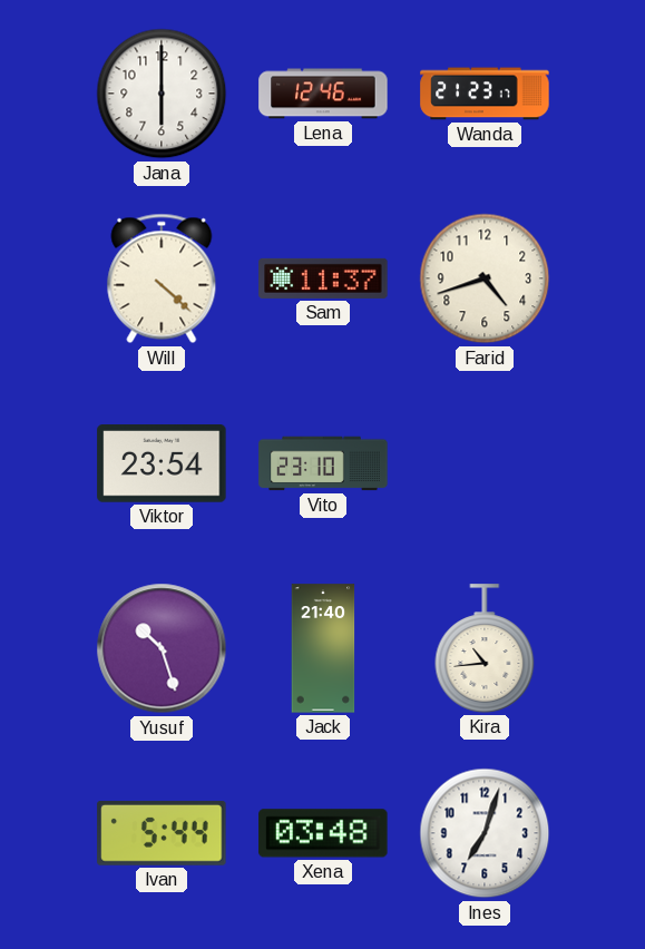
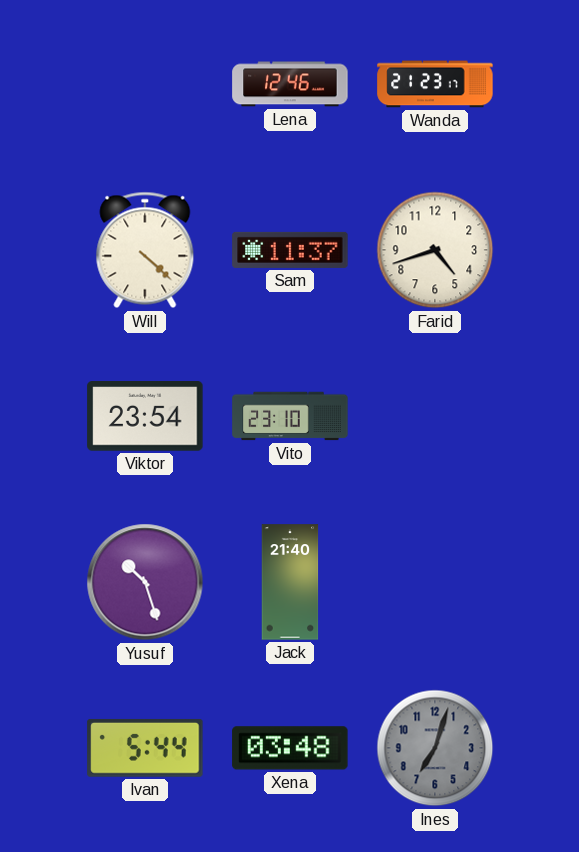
Jana: 6:00 -> none (162, 94)
Kira: 10:44 -> none (485, 648)
Ines dial: white -> grey (435, 748)
